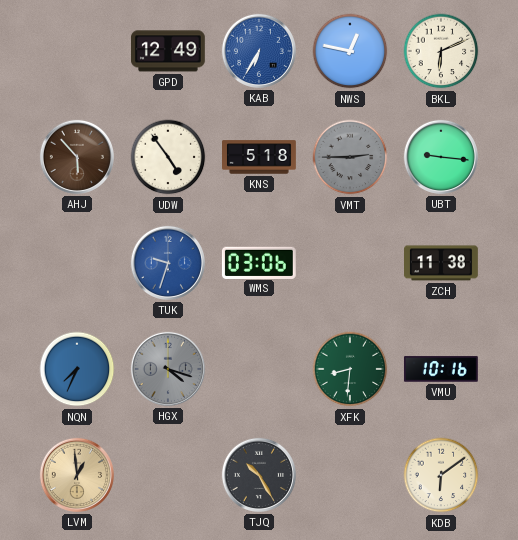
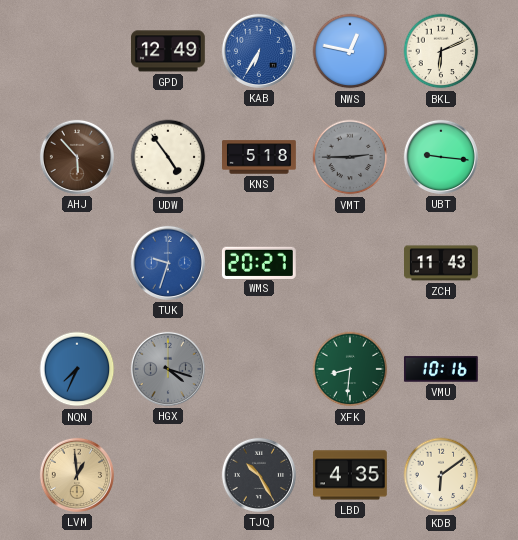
WMS: 03:06 -> 20:27 (259, 262)
ZCH: 11:38 -> 11:43 (442, 263)
LBD: none -> 4:35 (350, 475)
